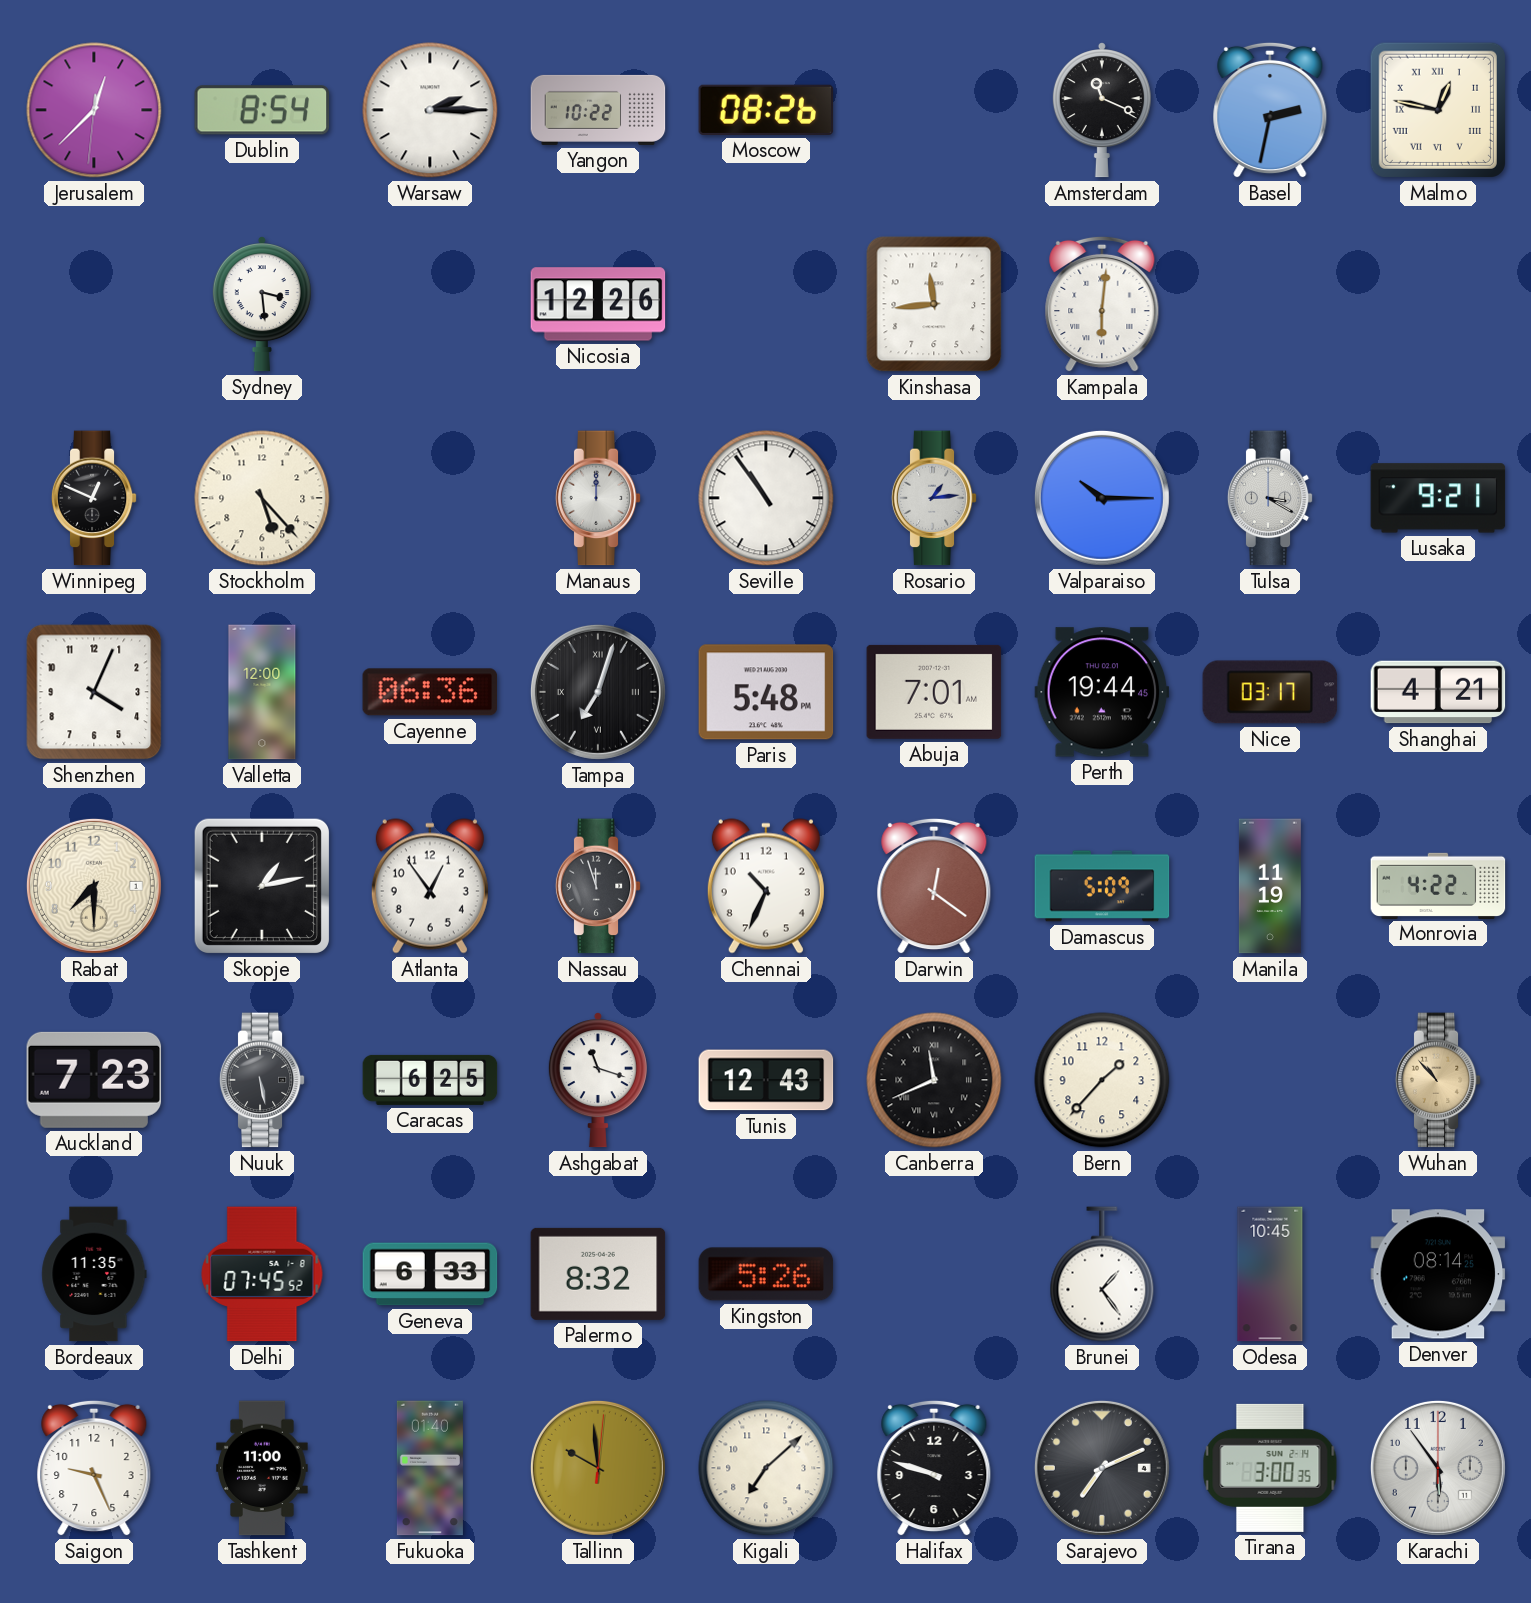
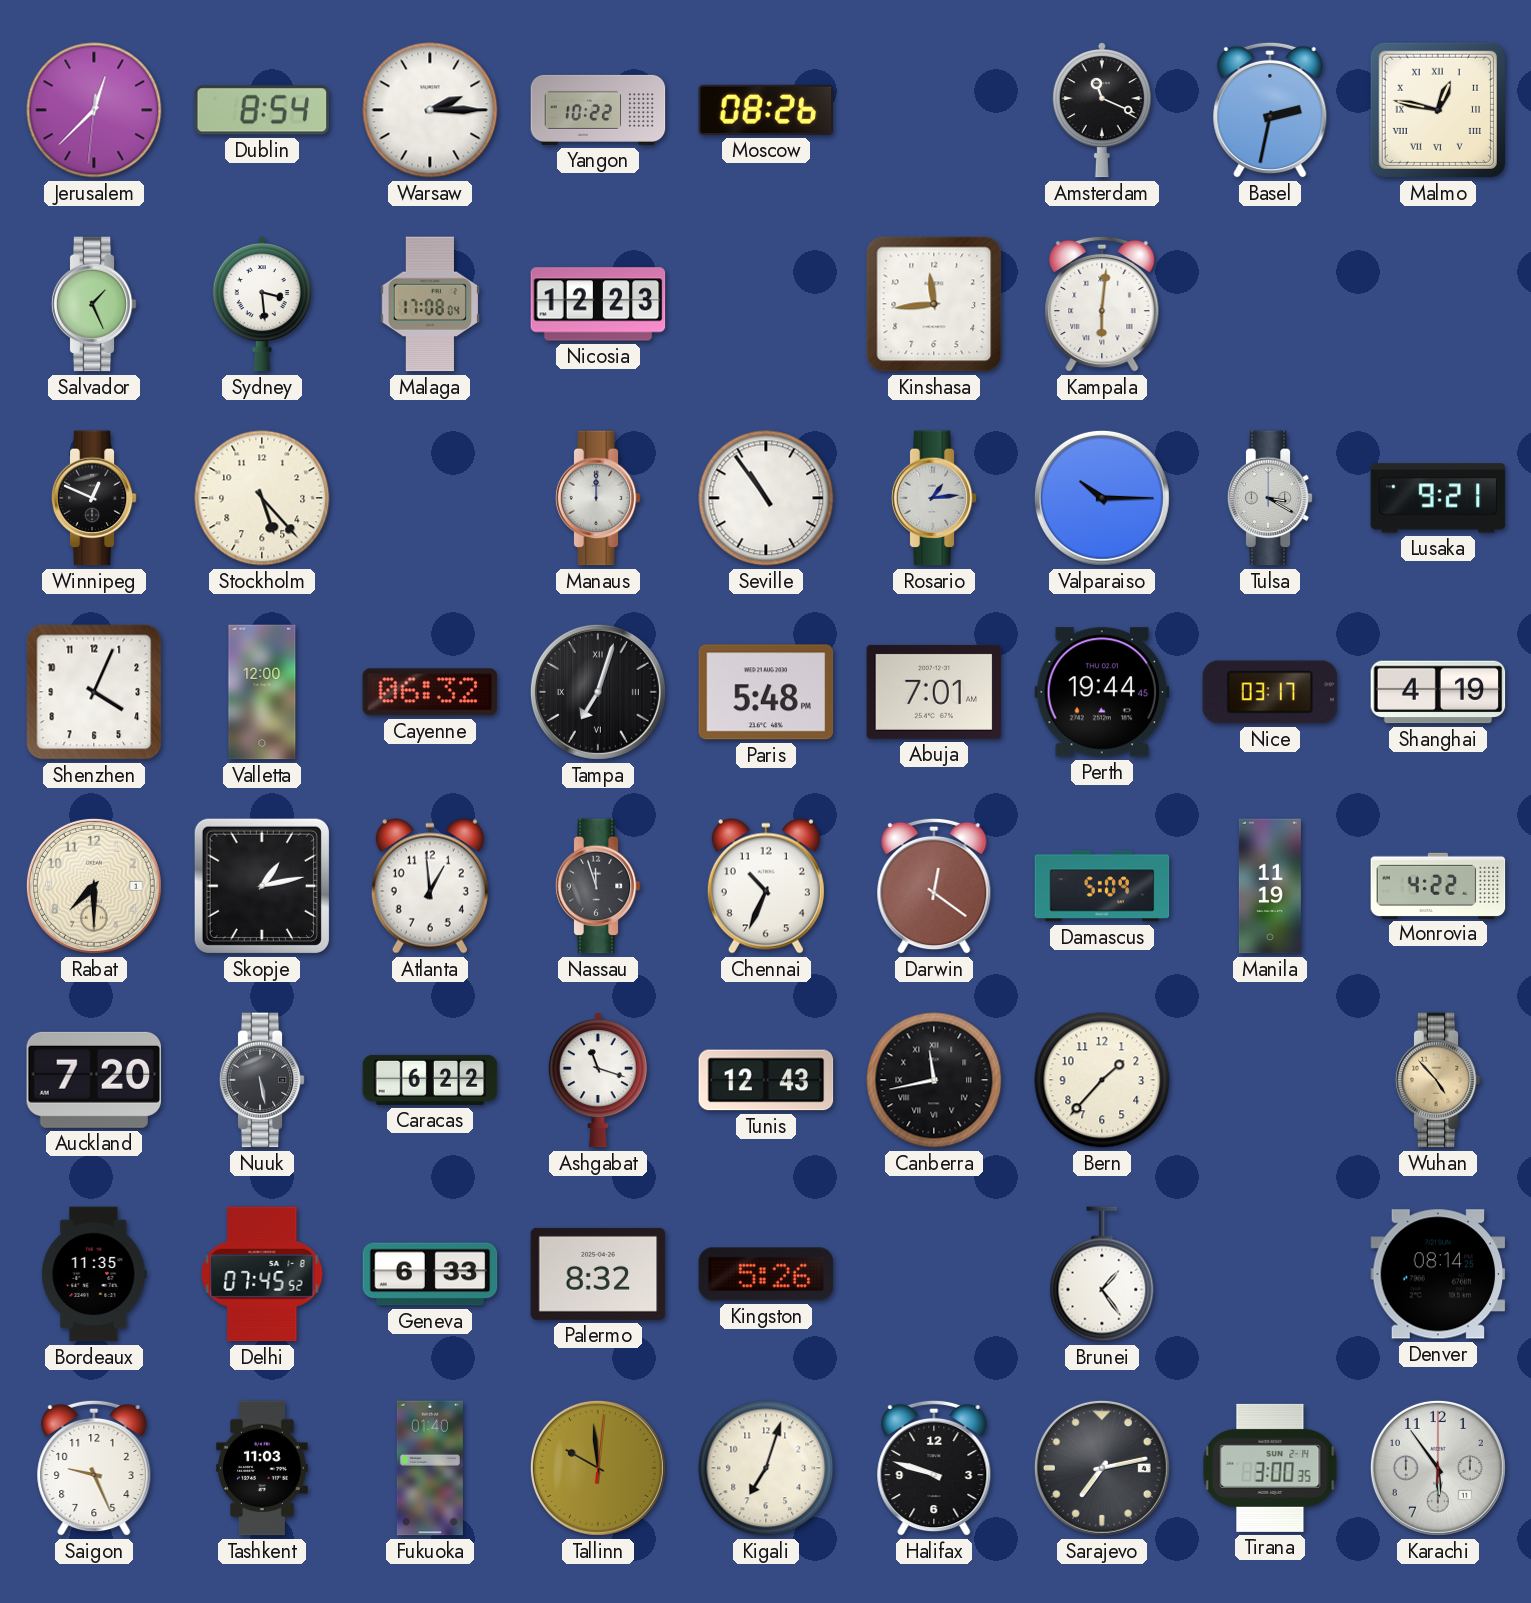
Salvador: none -> 1:26 (94, 304)
Malaga: none -> 17:08 (430, 304)
Nicosia: 12:26 -> 12:23 (598, 304)
Cayenne: 06:36 -> 06:32 (430, 692)
Shanghai: 4:21 -> 4:19 (1438, 692)
Atlanta: 12:54 -> 12:59 (430, 886)
Auckland: 7:23 -> 7:20 (94, 1080)
Caracas: 6:25 -> 6:22 (430, 1080)
Canberra: 11:41 -> 11:43 (934, 1080)
Wuhan: 10:53 -> 4:53 (1438, 1080)
Odesa: 10:45 -> none (1270, 1274)
Tashkent: 11:00 -> 11:03 (262, 1468)
Kigali: 7:08 -> 7:03 (766, 1468)
Sarajevo: 7:11 -> 7:13 (1102, 1468)
